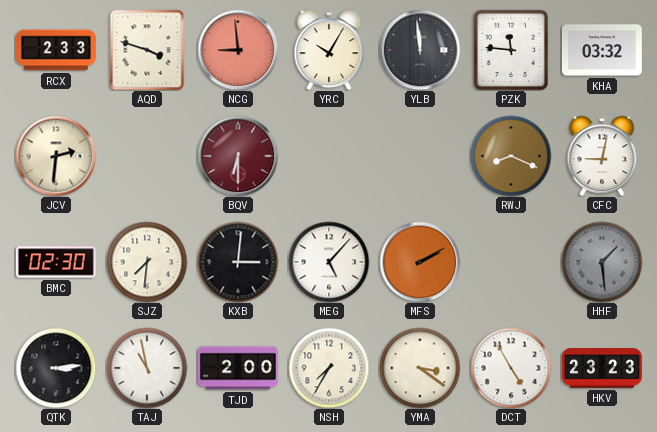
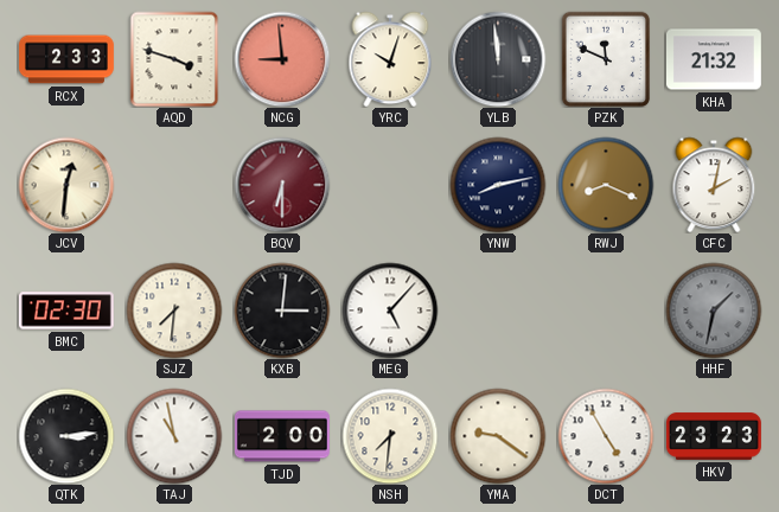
YRC: 10:05 -> 10:03 (390, 59)
PZK: 11:46 -> 11:49 (606, 59)
KHA: 03:32 -> 21:32 (714, 59)
JCV: 2:31 -> 12:31 (66, 185)
YNW: none -> 8:13 (498, 185)
CFC: 9:02 -> 2:02 (714, 185)
MFS: 2:10 -> none (420, 262)
HHF: 1:29 -> 1:32 (714, 311)
NSH: 7:35 -> 7:31 (390, 436)
YMA: 3:21 -> 9:21 (498, 436)
